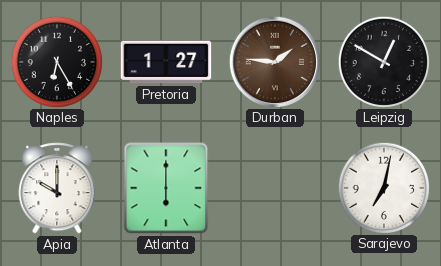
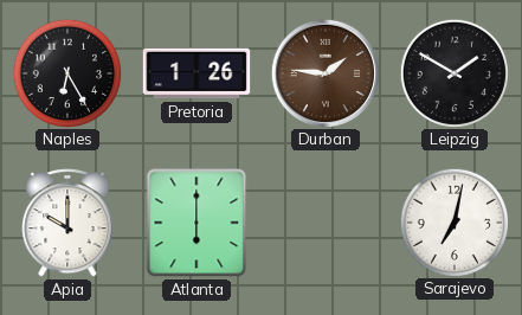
Pretoria: 1:27 -> 1:26 (196, 73)
Leipzig: 12:50 -> 1:50 (453, 72)
